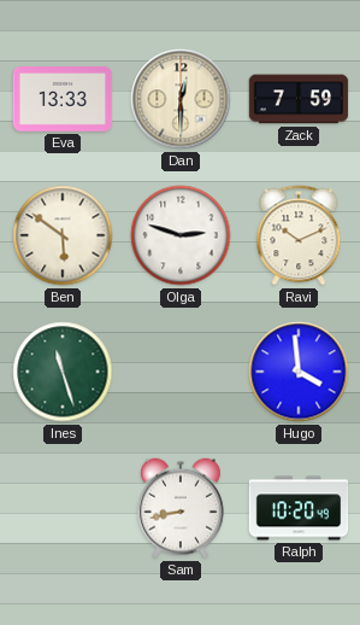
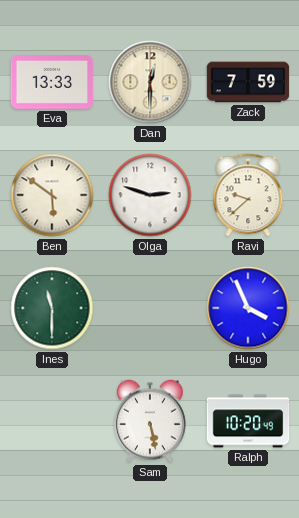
Ravi: 10:11 -> 9:38 (248, 195)
Ines: 11:27 -> 11:30 (52, 308)
Hugo: 3:59 -> 3:56 (248, 308)
Sam: 8:43 -> 5:28 (151, 421)
